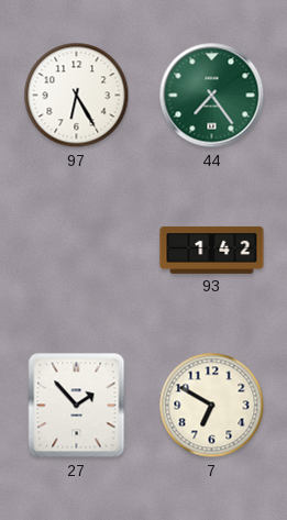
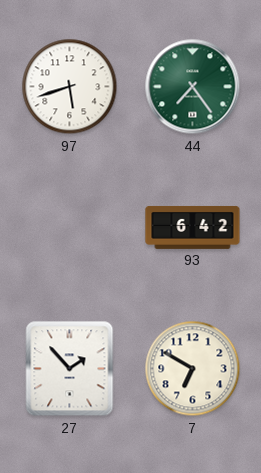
97: 6:25 -> 5:42 (70, 87)
93: 1:42 -> 6:42 (193, 227)
